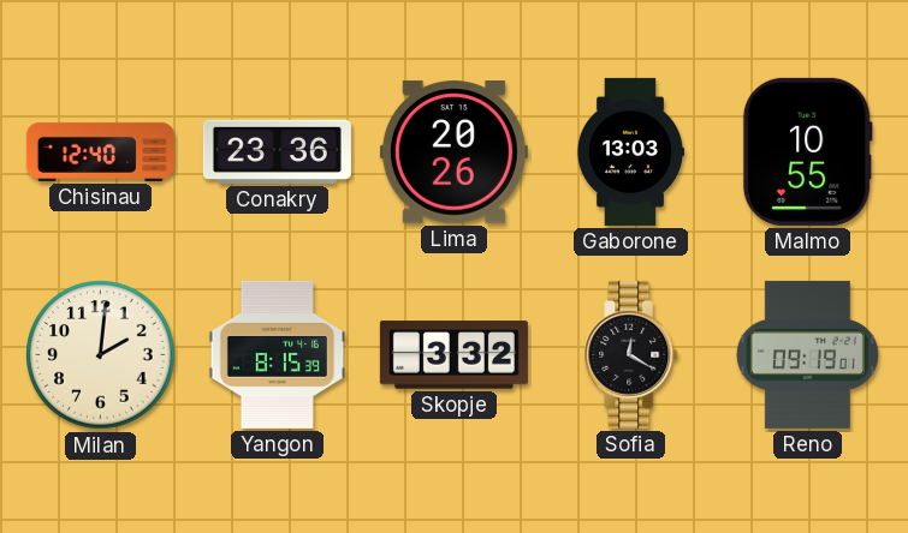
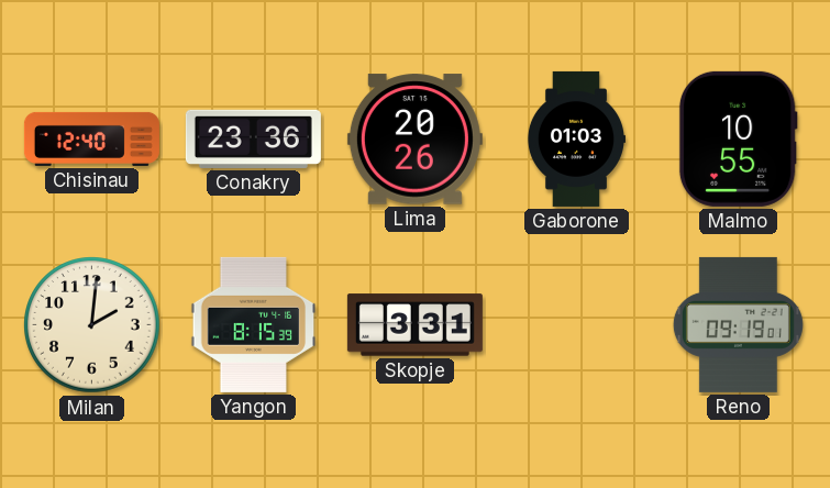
Gaborone: 13:03 -> 01:03 (575, 138)
Skopje: 3:32 -> 3:31 (414, 325)
Sofia: 12:20 -> none (631, 354)
